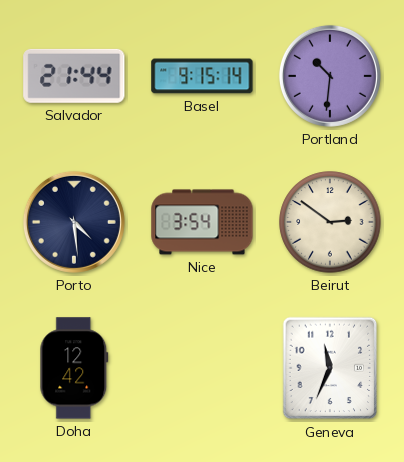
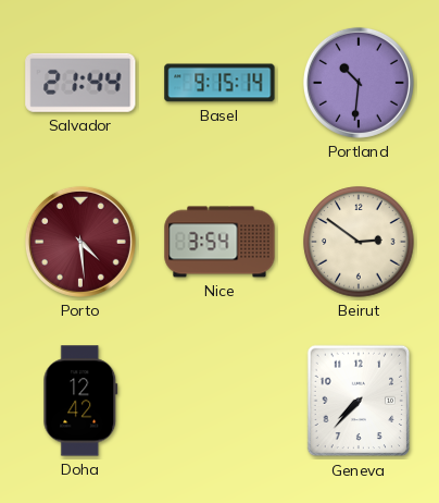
Porto dial: navy -> burgundy (80, 242)
Geneva: 11:34 -> 7:37 (359, 401)
